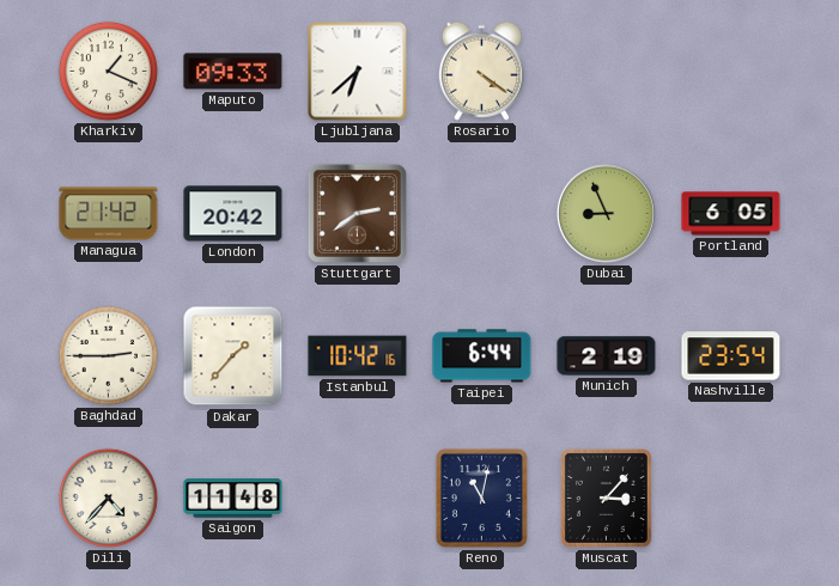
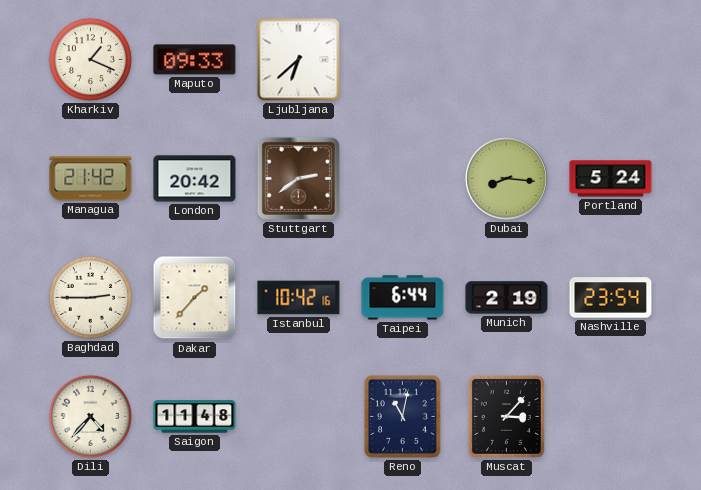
Rosario: 4:21 -> none (481, 71)
Dubai: 8:56 -> 8:16 (506, 178)
Portland: 6:05 -> 5:24 (611, 179)
